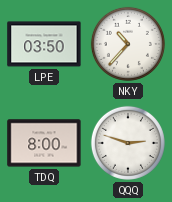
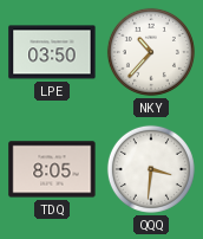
TDQ: 8:00 -> 8:05 (52, 169)
QQQ: 2:48 -> 3:31 (151, 169)
